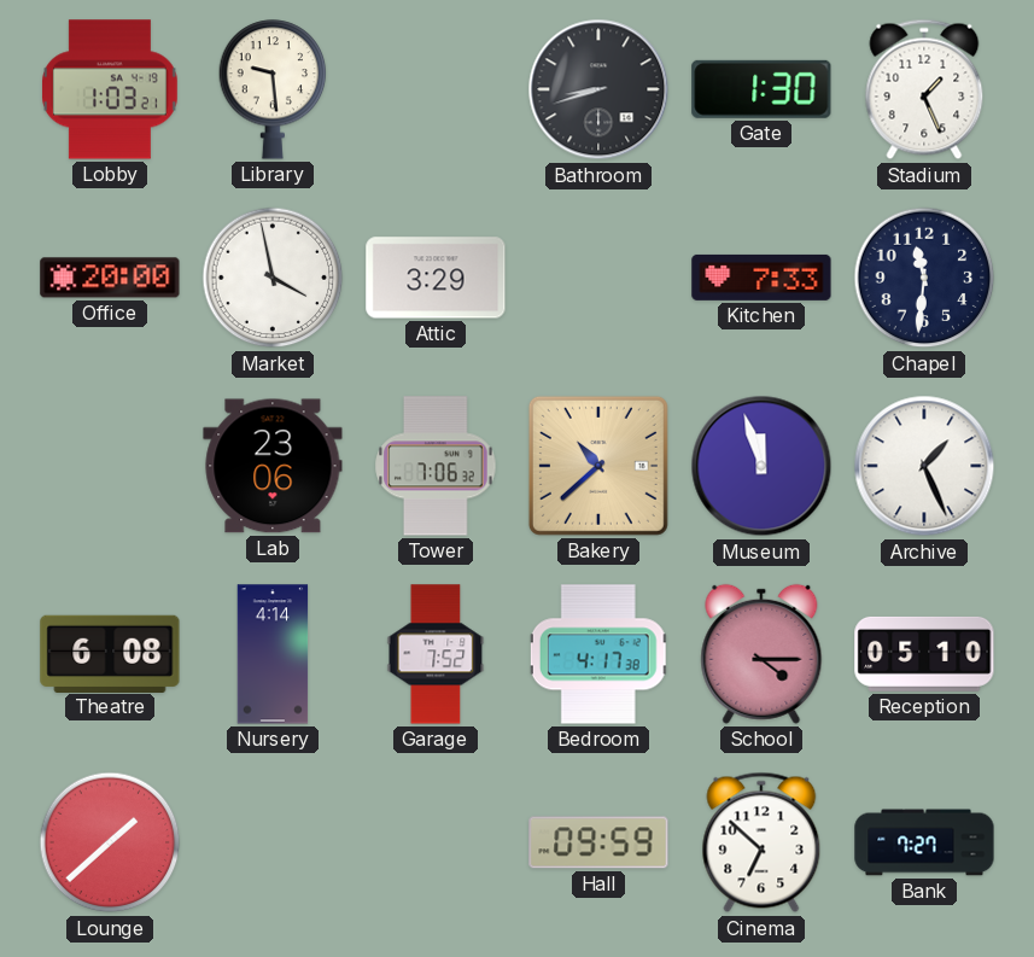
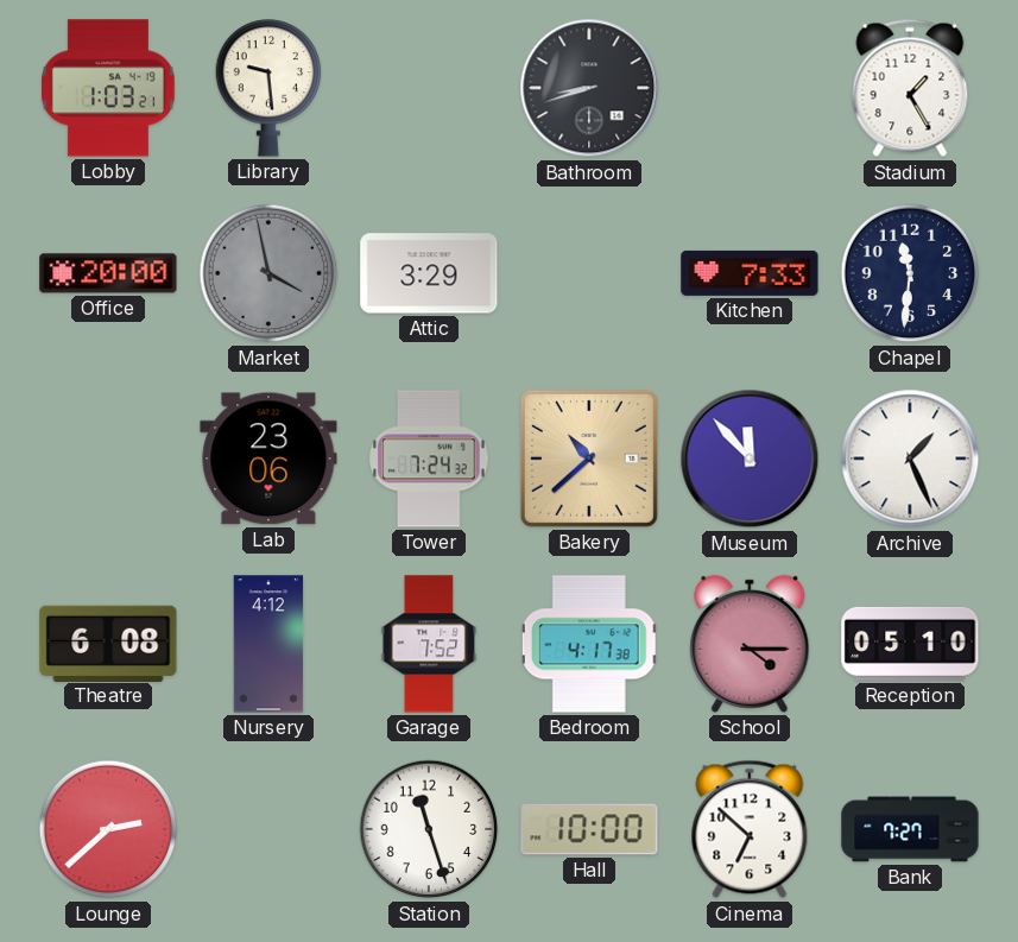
Gate: 1:30 -> none (761, 89)
Stadium: 1:26 -> 1:25 (910, 88)
Market dial: white -> grey (268, 273)
Tower: 7:06 -> 7:24 (429, 459)
Museum: 11:57 -> 11:53 (750, 459)
Nursery: 4:14 -> 4:12 (268, 644)
Lounge: 1:38 -> 2:38 (108, 829)
Station: none -> 11:27 (429, 829)
Hall: 09:59 -> 10:00 (589, 829)
